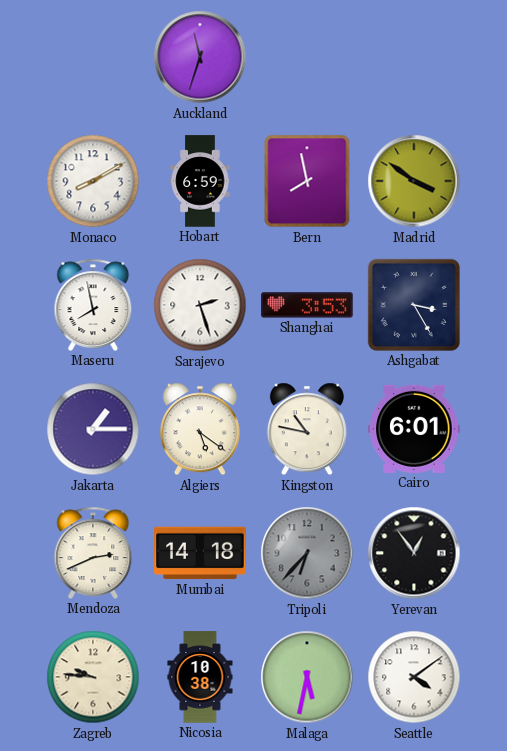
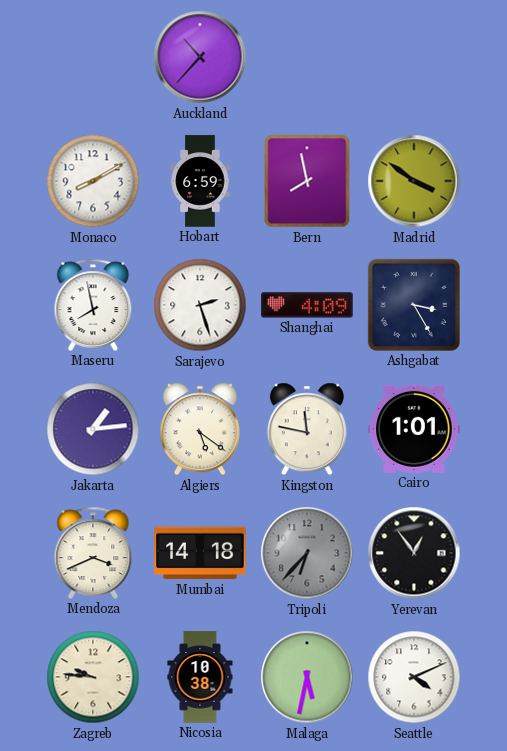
Auckland: 11:33 -> 10:37 (200, 57)
Shanghai: 3:53 -> 4:09 (307, 305)
Jakarta: 1:15 -> 1:14 (93, 429)
Kingston: 10:47 -> 11:47 (307, 429)
Cairo: 6:01 -> 1:01 (414, 429)
Mendoza: 2:41 -> 3:41 (93, 553)
Seattle: 4:09 -> 4:11 (414, 677)
